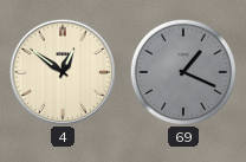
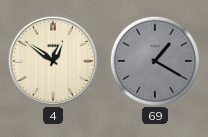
69: 1:19 -> 1:20 (154, 60)
